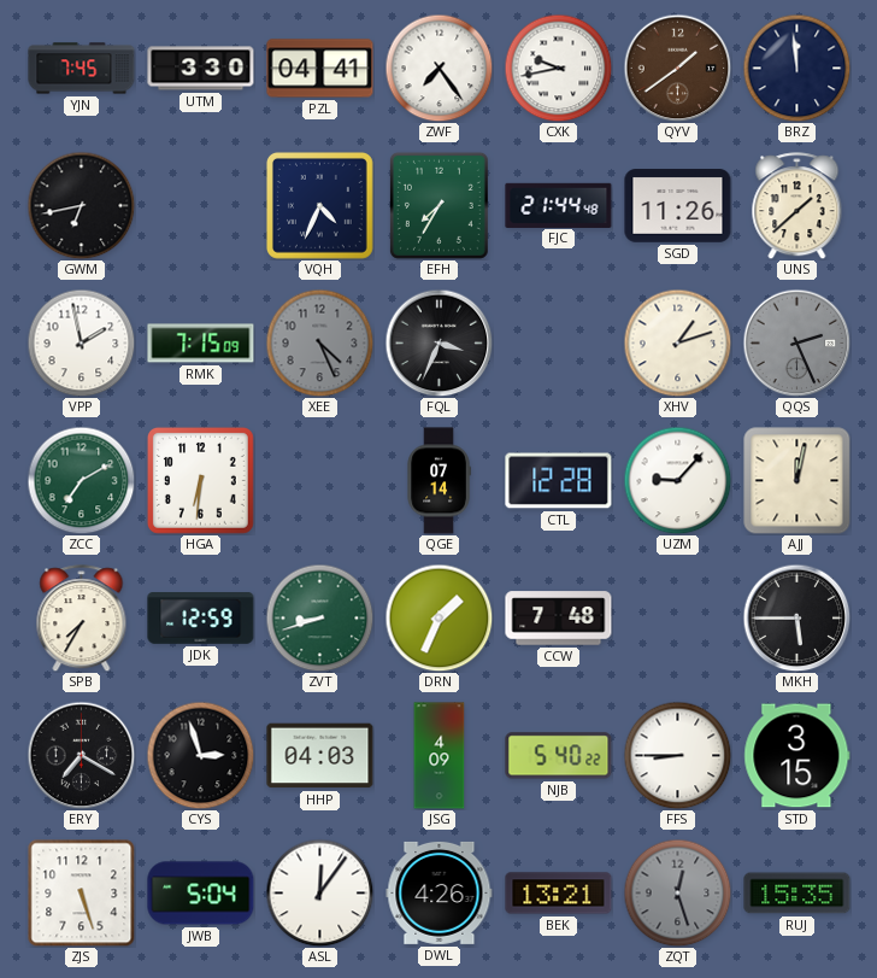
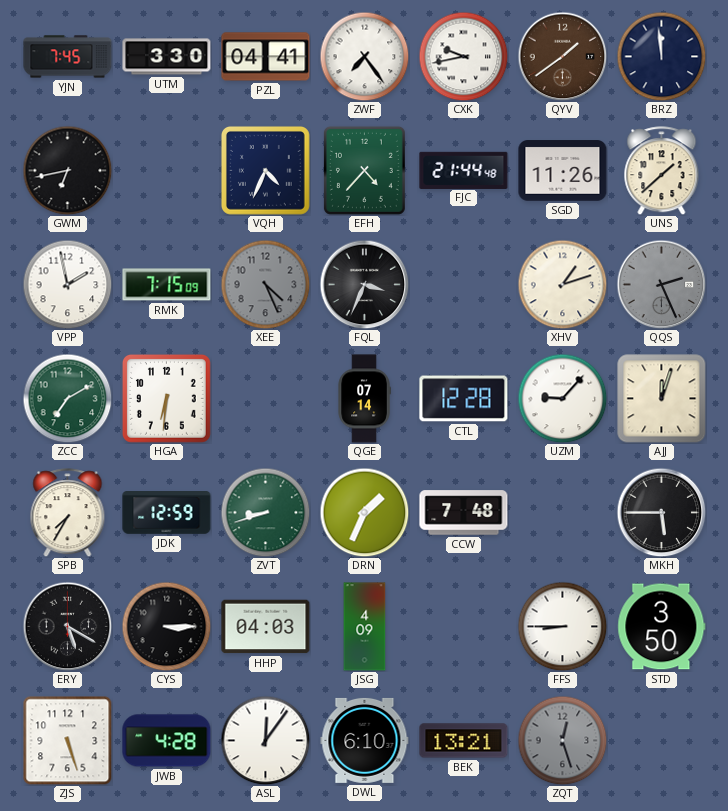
EFH: 7:35 -> 4:37 (364, 170)
AJJ: 12:02 -> 12:03 (662, 399)
ERY: 7:20 -> 5:20 (67, 626)
CYS: 2:57 -> 3:15 (166, 626)
NJB: 5:40 -> none (559, 756)
STD: 3:15 -> 3:50 (662, 627)
JWB: 5:04 -> 4:28 (167, 741)
DWL: 4:26 -> 6:10 (365, 740)
RUJ: 15:35 -> none (797, 894)
